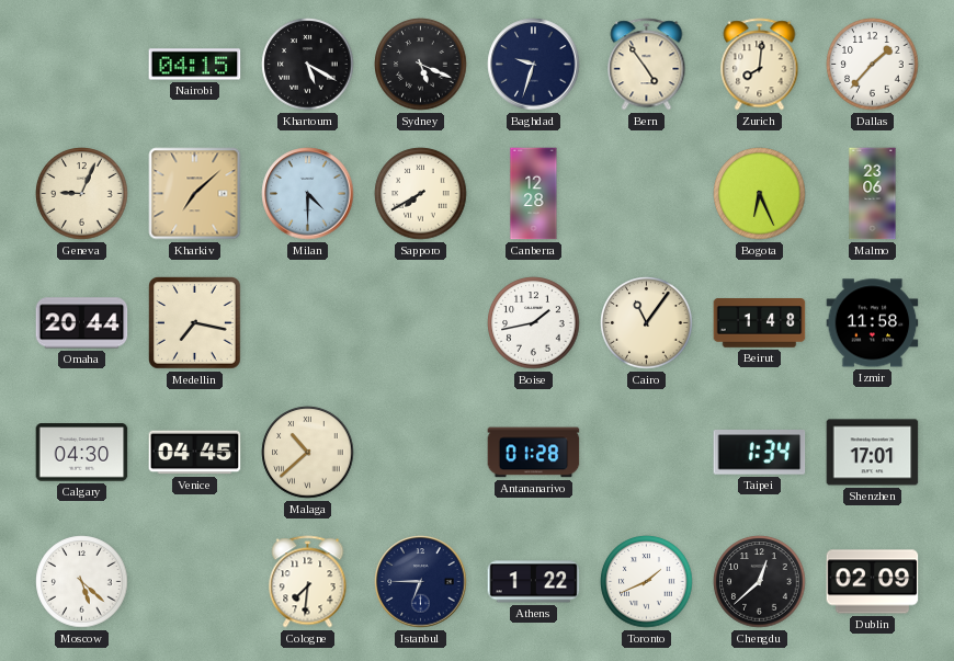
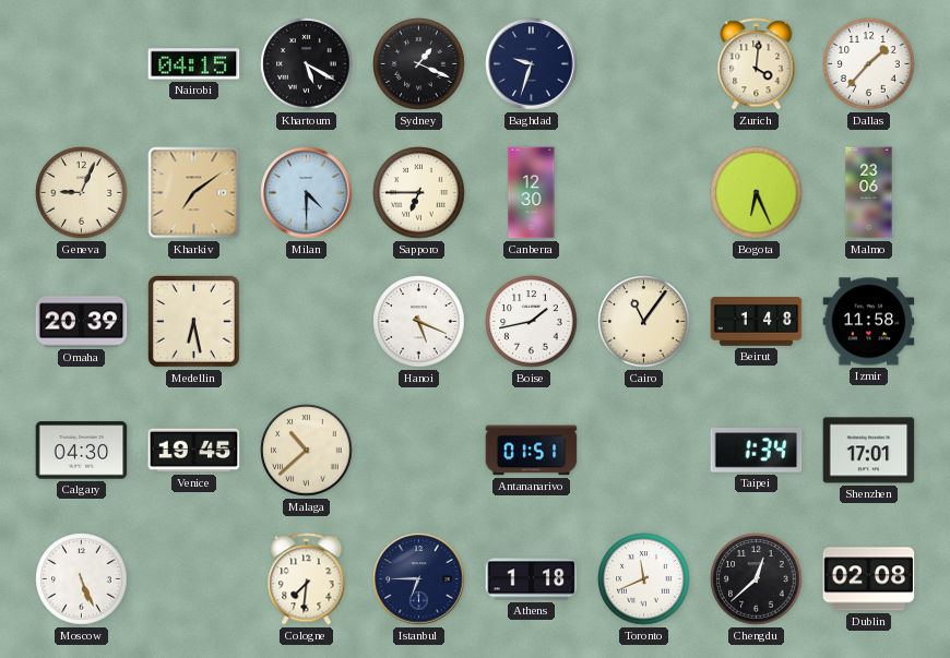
Sydney: 5:19 -> 1:19 (419, 64)
Bern: 4:54 -> none (647, 65)
Zurich: 8:01 -> 4:01 (757, 64)
Kharkiv: 7:08 -> 7:09 (194, 193)
Sapporo: 7:40 -> 6:45 (419, 193)
Canberra: 12:28 -> 12:30 (532, 193)
Omaha: 20:44 -> 20:39 (82, 322)
Medellin: 7:17 -> 6:28 (194, 322)
Hanoi: none -> 5:19 (419, 322)
Venice: 04:45 -> 19:45 (194, 451)
Antananarivo: 01:28 -> 01:51 (532, 451)
Moscow: 5:22 -> 5:26 (82, 579)
Athens: 1:22 -> 1:18 (532, 579)
Toronto: 1:41 -> 11:41 (644, 579)
Dublin: 02:09 -> 02:08 (869, 579)
